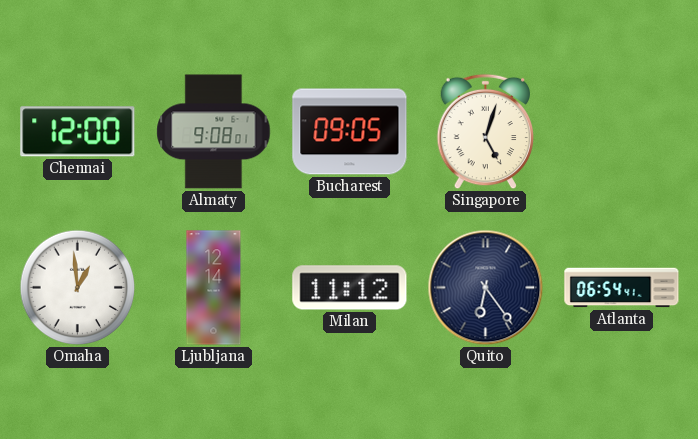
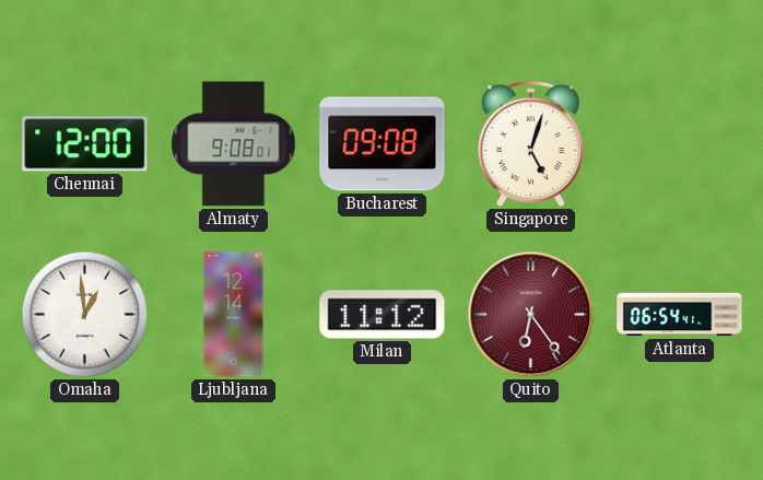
Bucharest: 09:05 -> 09:08 (383, 144)
Quito dial: navy -> burgundy (531, 315)
